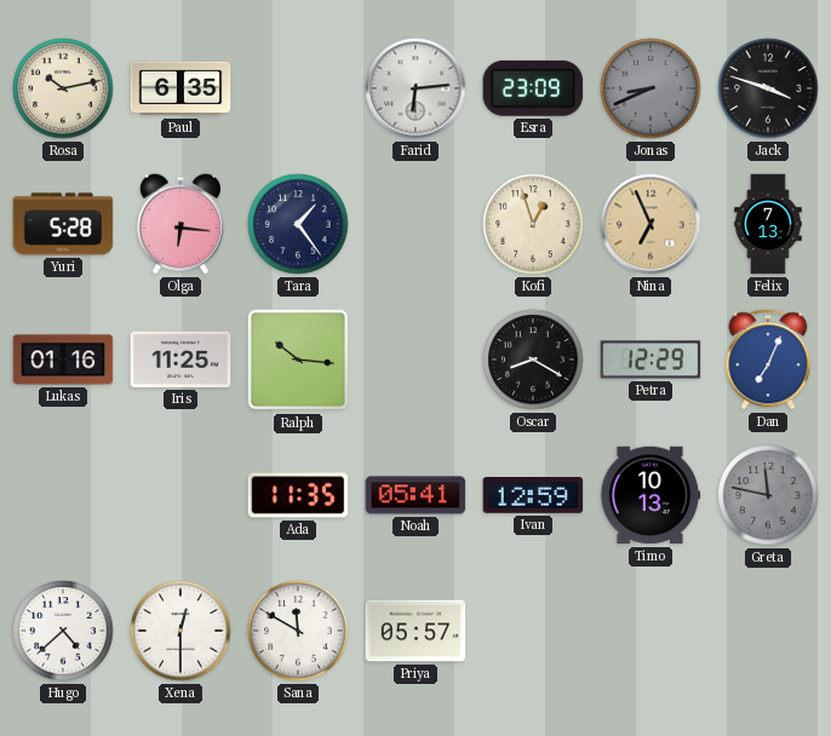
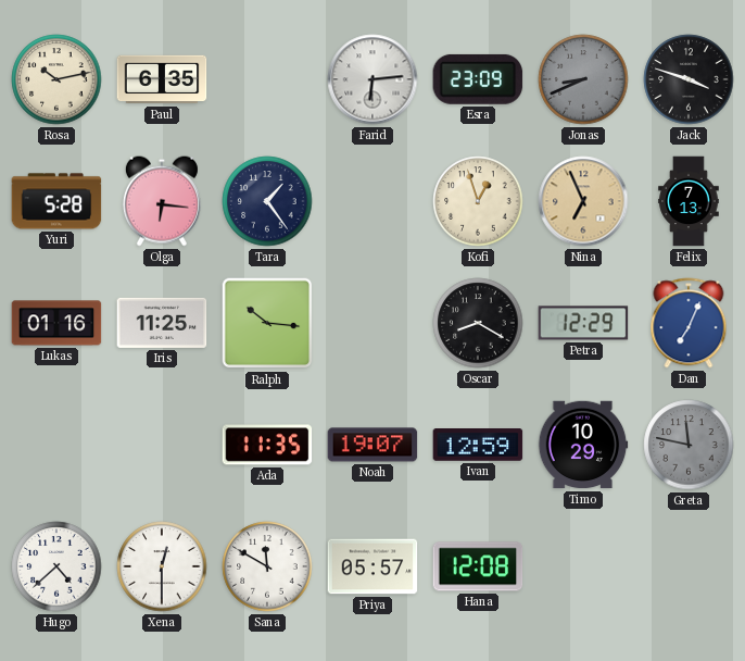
Noah: 05:41 -> 19:07 (372, 445)
Timo: 10:13 -> 10:29 (583, 445)
Hana: none -> 12:08 (478, 566)
